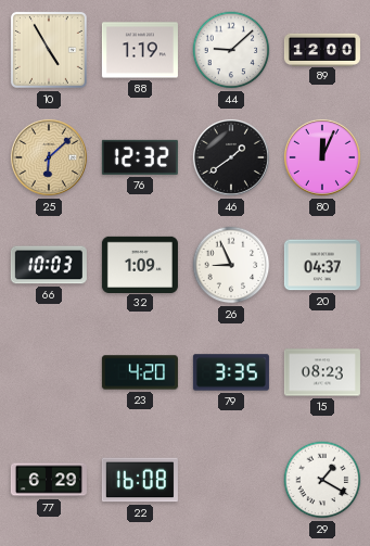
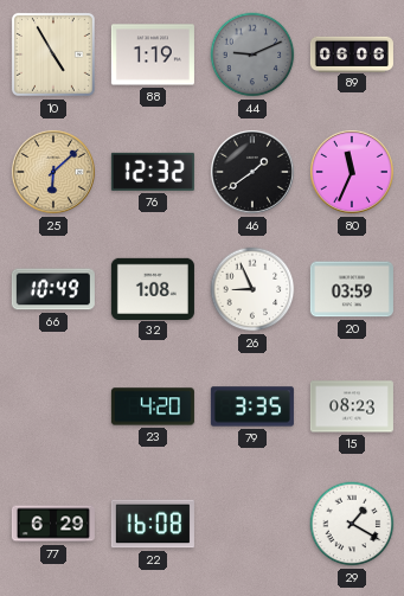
44: 9:08 -> 9:11 (252, 55)
44 dial: white -> grey (252, 55)
89: 12:00 -> 06:06 (352, 53)
80: 12:04 -> 11:34 (352, 172)
66: 10:03 -> 10:49 (53, 289)
32: 1:09 -> 1:08 (153, 288)
20: 04:37 -> 03:59 (352, 289)
